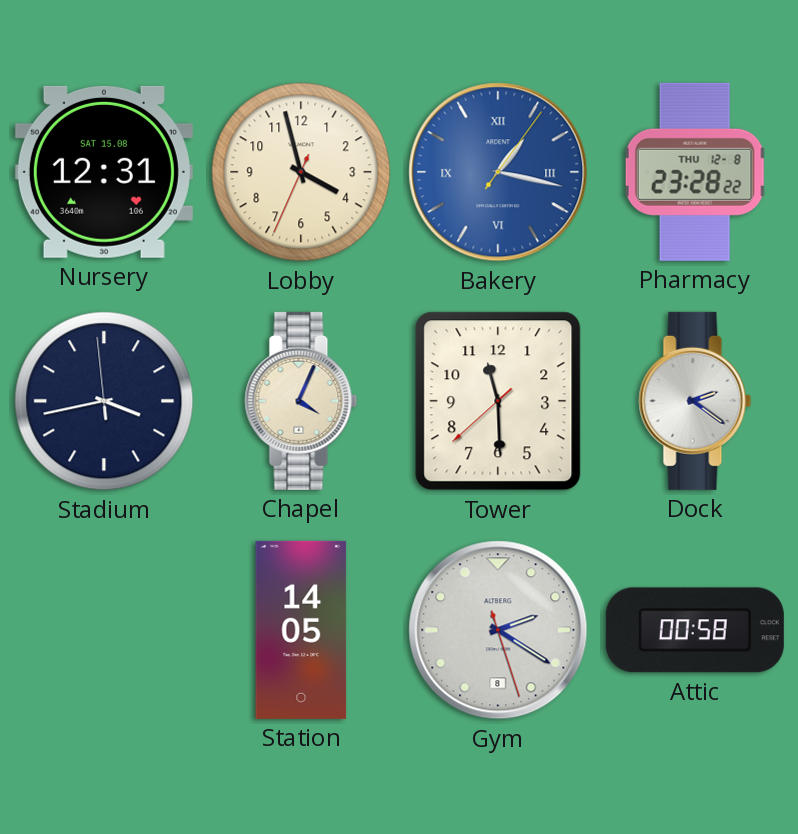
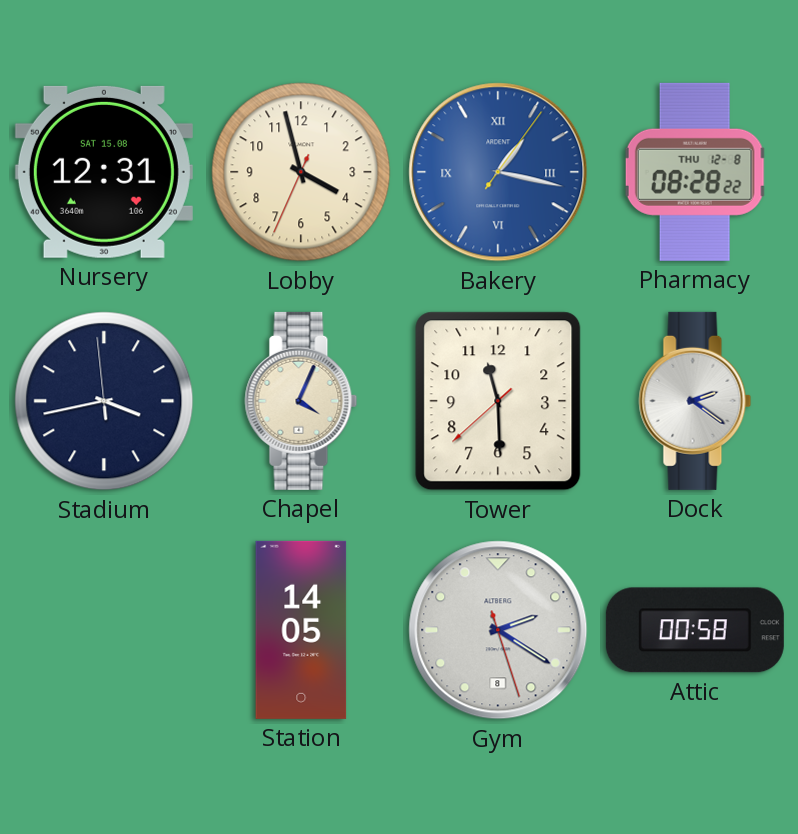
Pharmacy: 23:28 -> 08:28 (695, 172)
